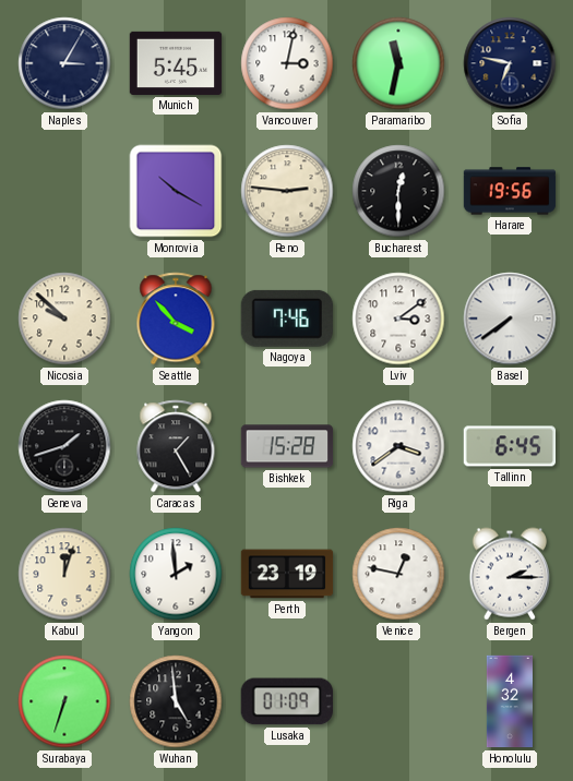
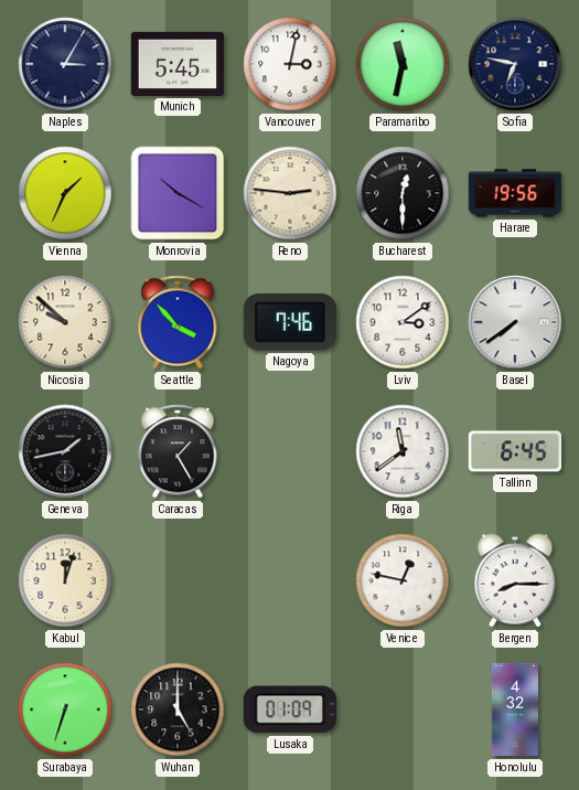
Vienna: none -> 1:34 (65, 193)
Geneva: 1:42 -> 1:43 (65, 451)
Bishkek: 15:28 -> none (287, 446)
Riga: 3:39 -> 11:39 (403, 451)
Yangon: 1:59 -> none (176, 574)
Perth: 23:19 -> none (287, 574)
Bergen: 2:15 -> 8:15 (514, 580)
Wuhan: 4:59 -> 5:00 (178, 709)
